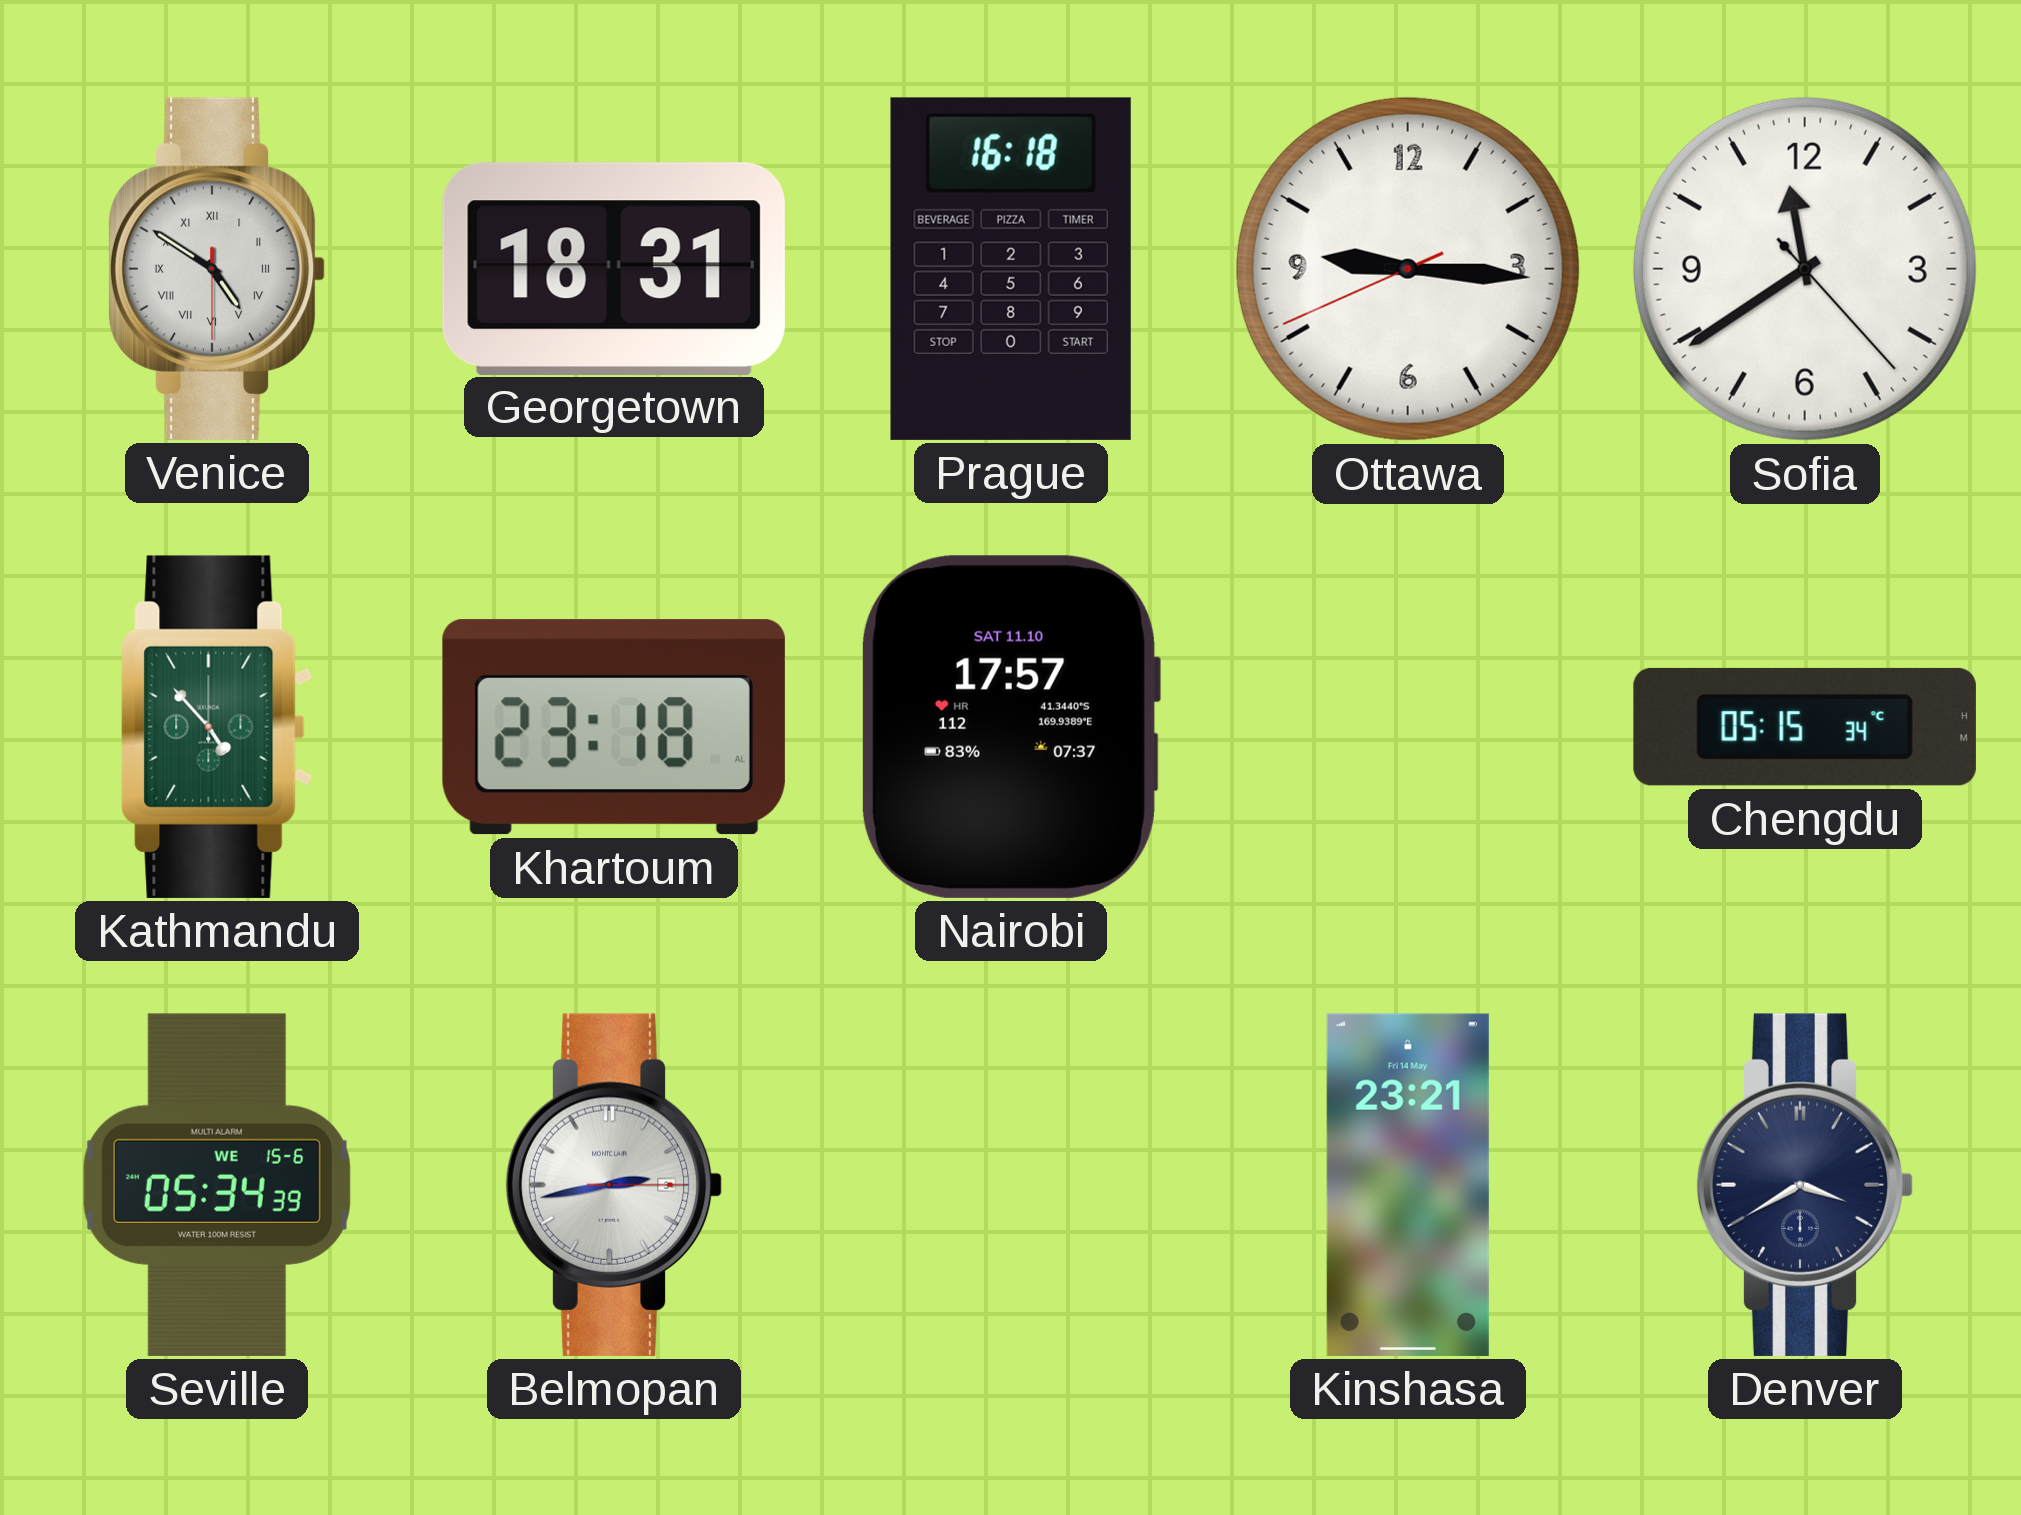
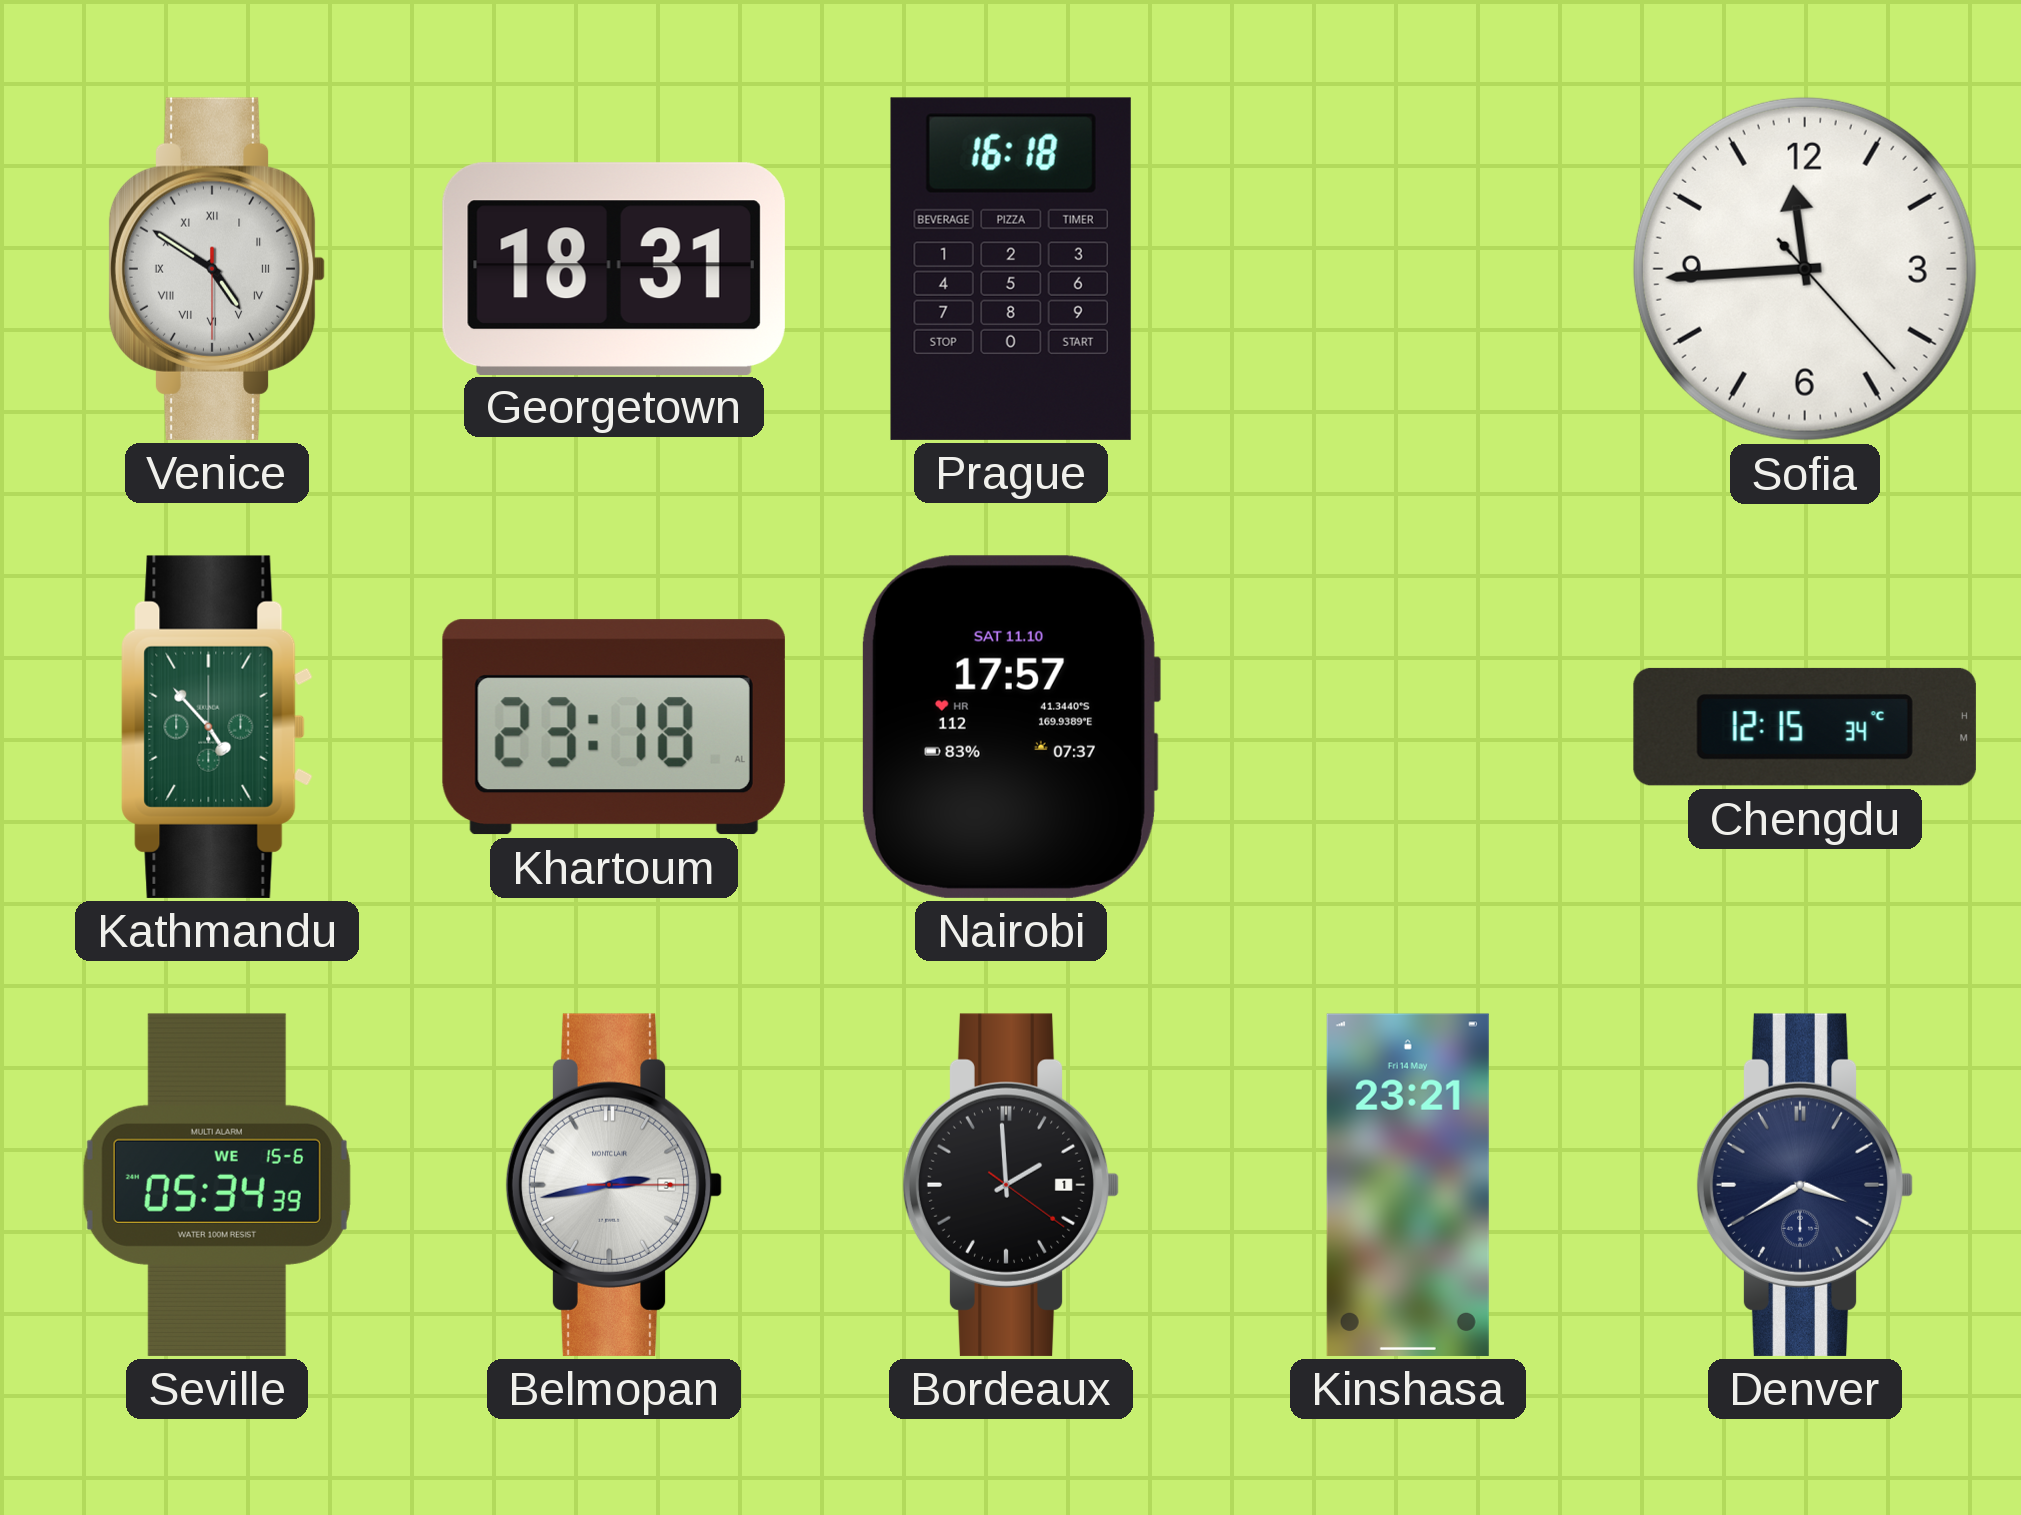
Ottawa: 9:15 -> none (1408, 269)
Sofia: 11:39 -> 11:44 (1805, 269)
Chengdu: 05:15 -> 12:15 (1805, 727)
Bordeaux: none -> 1:59 (1011, 1185)
